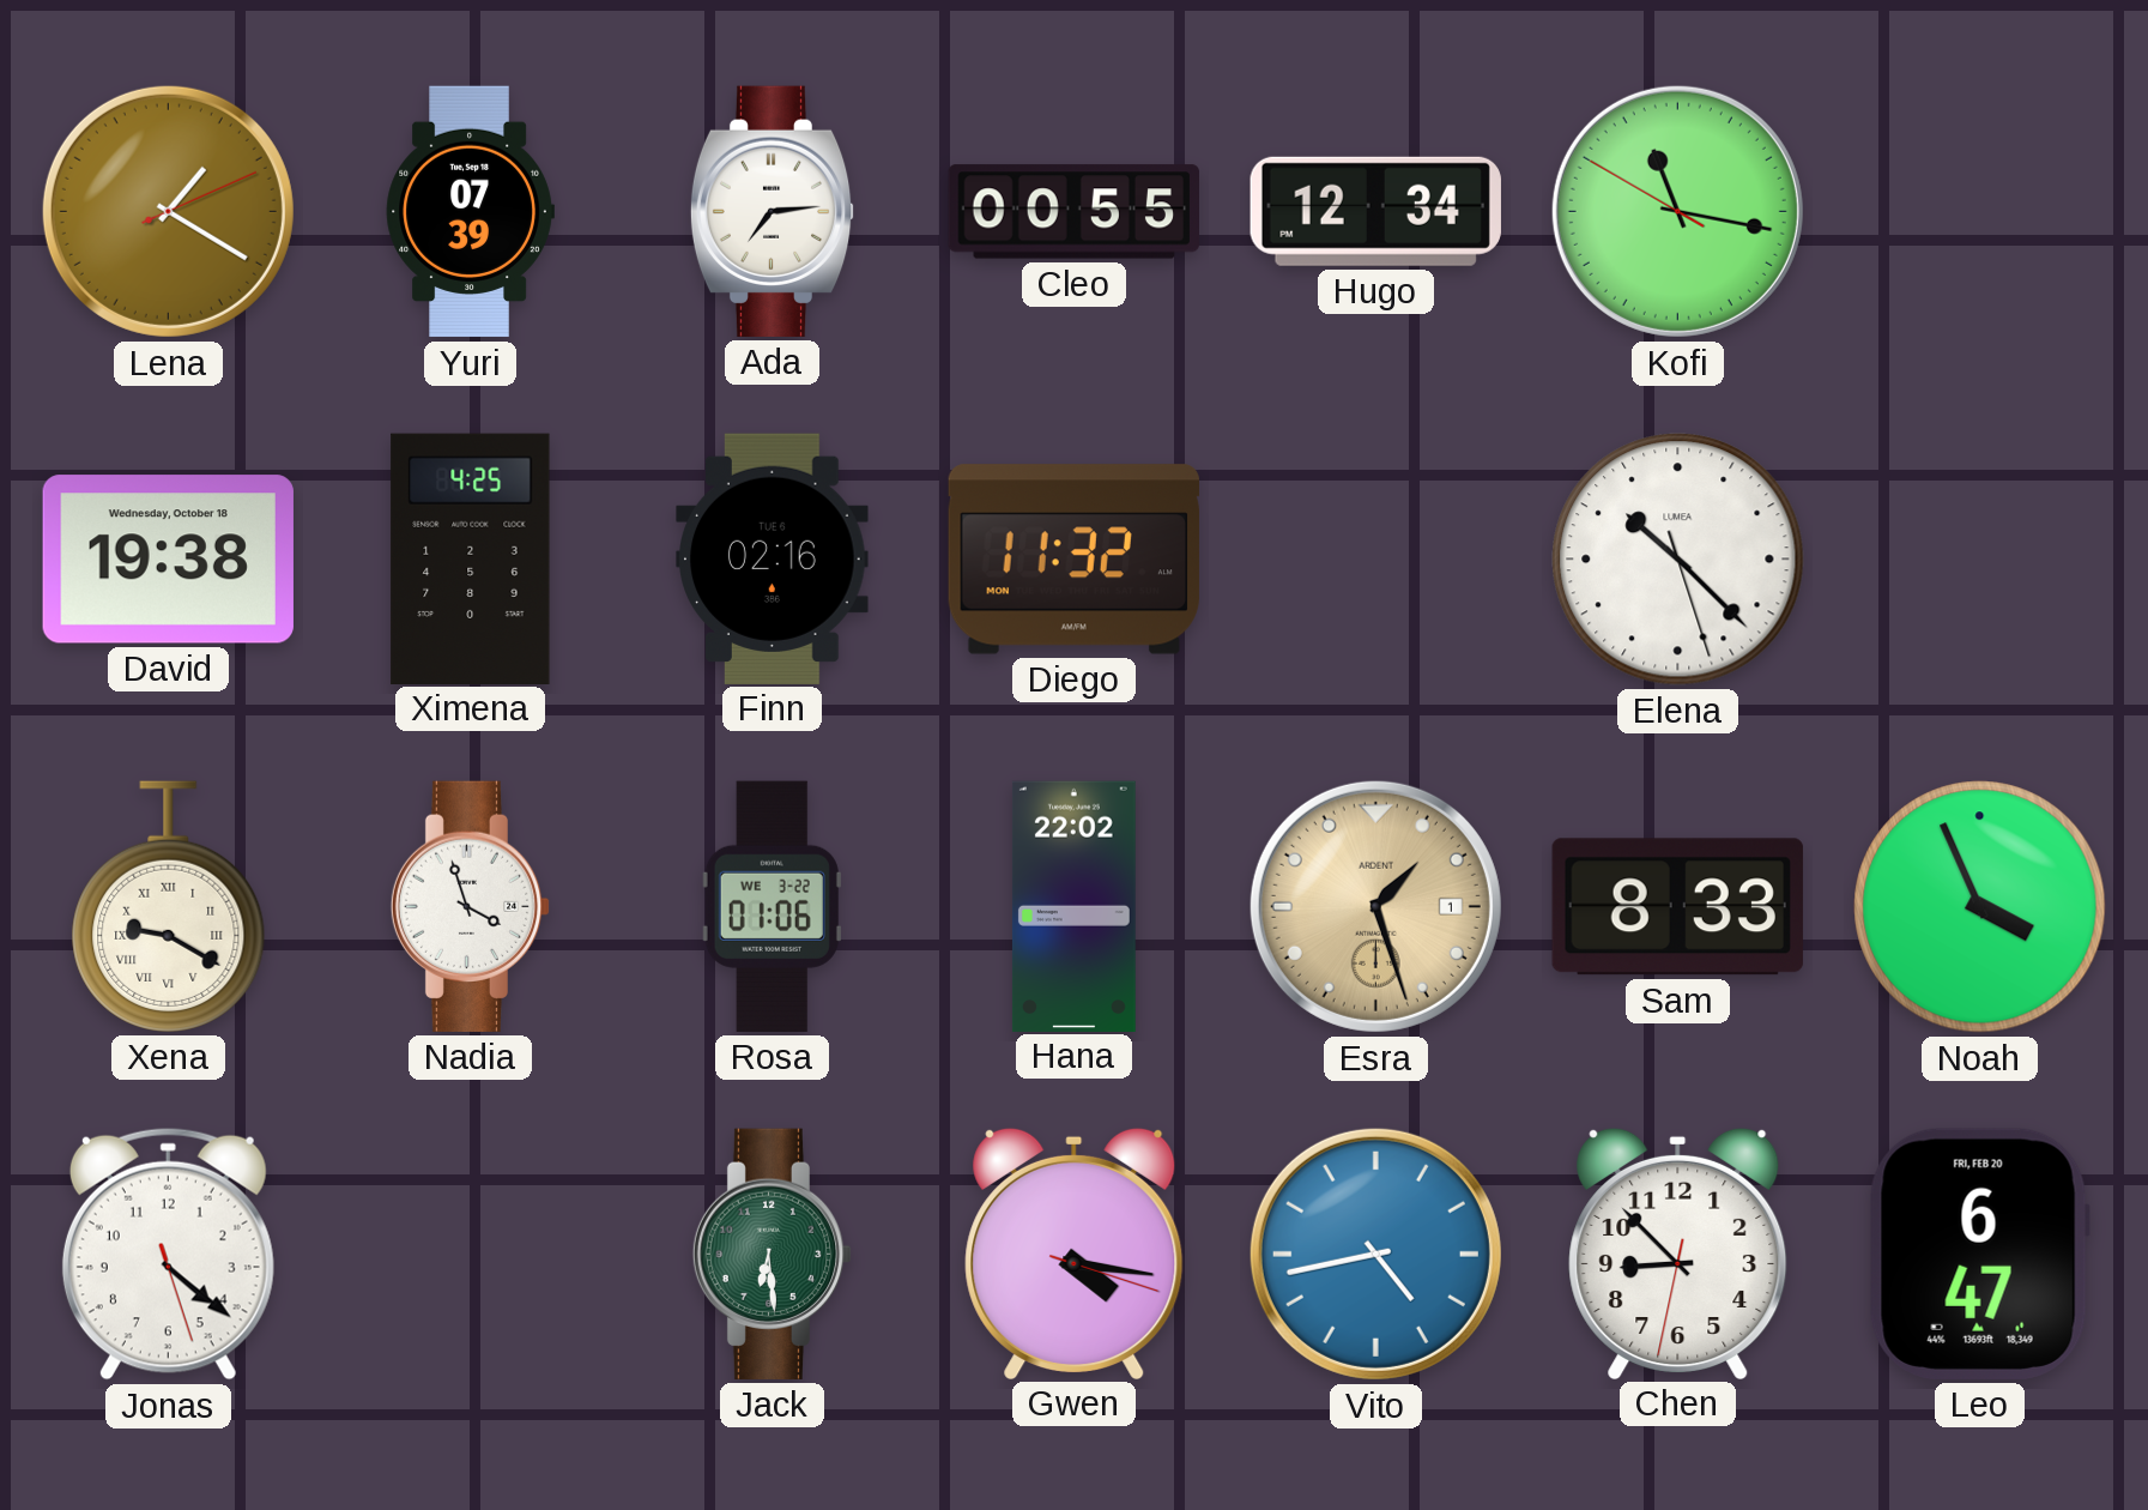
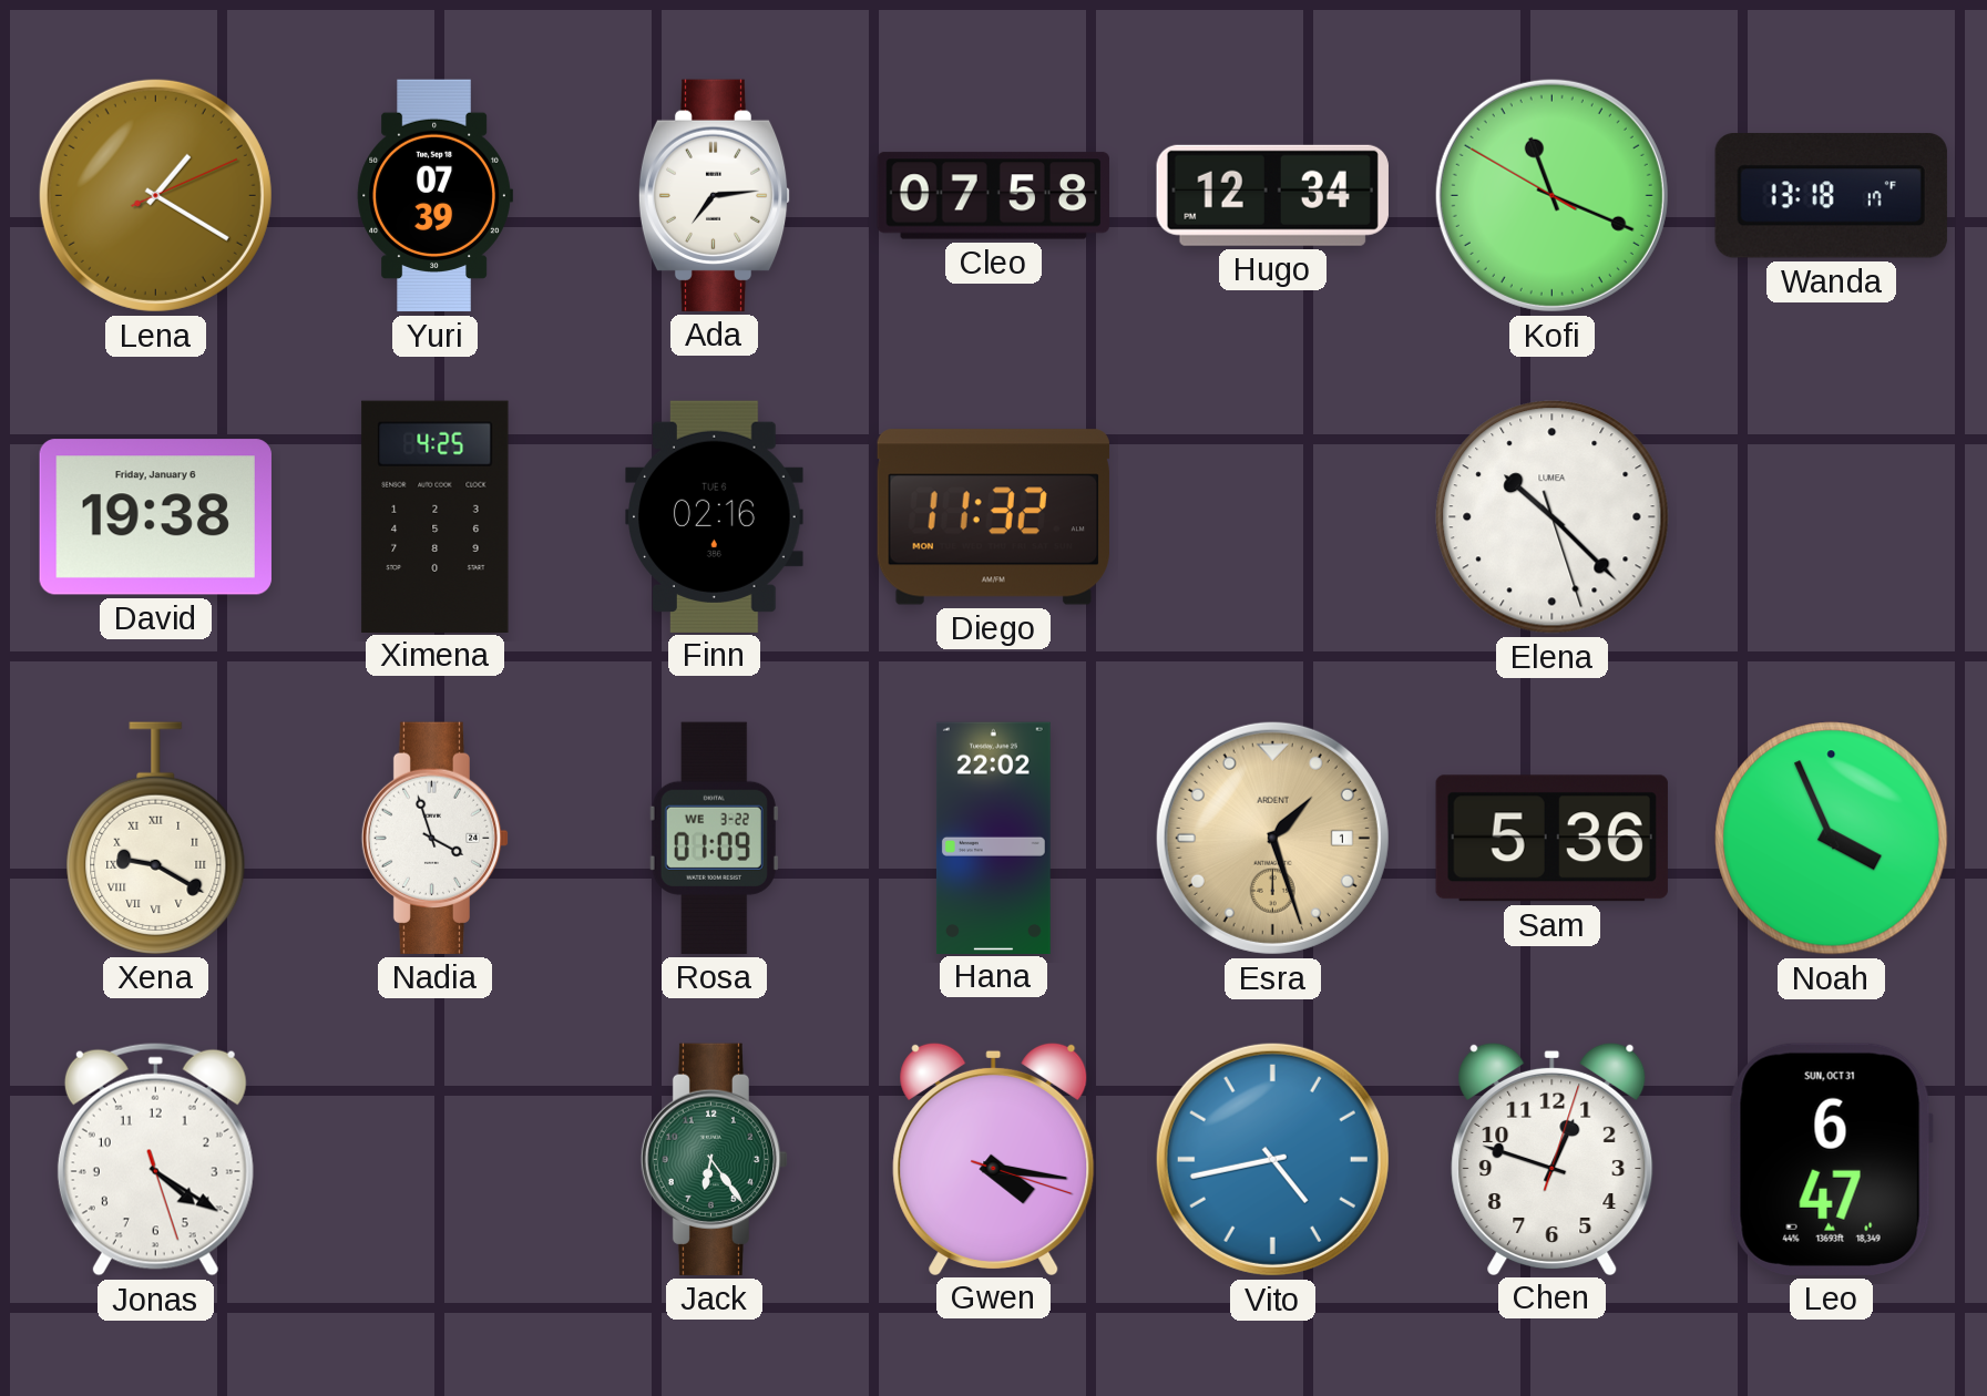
Cleo: 00:55 -> 07:58 (993, 196)
Kofi: 11:16 -> 11:18 (1551, 195)
Wanda: none -> 13:18 (1831, 196)
David date: Wednesday, October 18 -> Friday, January 6 (155, 517)
Rosa: 01:06 -> 01:09 (714, 838)
Sam: 8:33 -> 5:36 (1551, 839)
Jonas: 4:21 -> 4:20 (155, 1159)
Jack: 6:29 -> 6:24 (715, 1159)
Chen: 8:52 -> 12:48 (1553, 1158)
Leo date: FRI, FEB 20 -> SUN, OCT 31 (1831, 1159)
